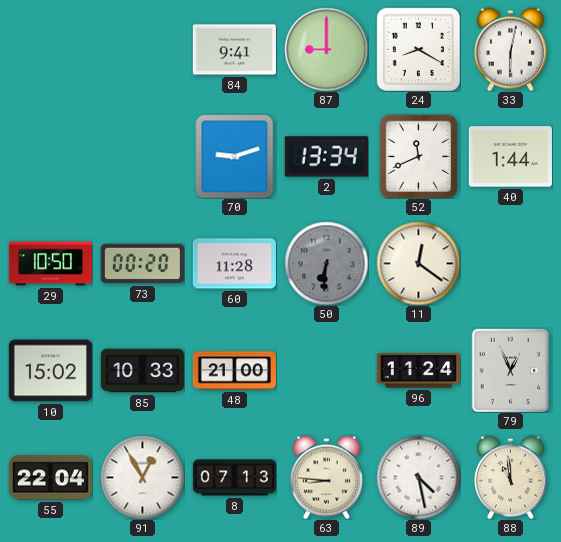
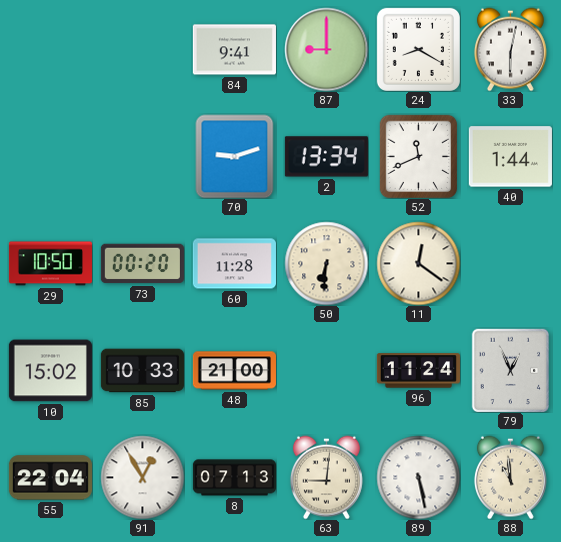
50 dial: grey -> cream (326, 263)
63: 8:46 -> 9:01 (326, 477)
89: 4:28 -> 5:28 (418, 477)
